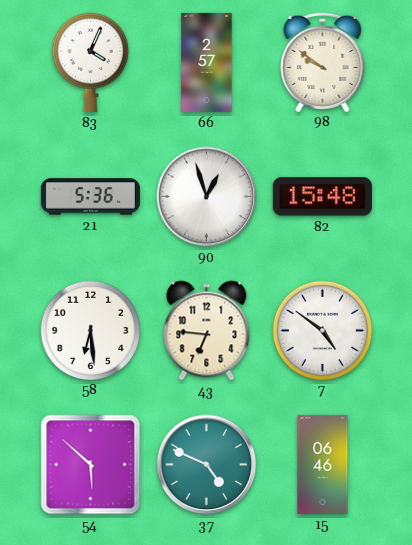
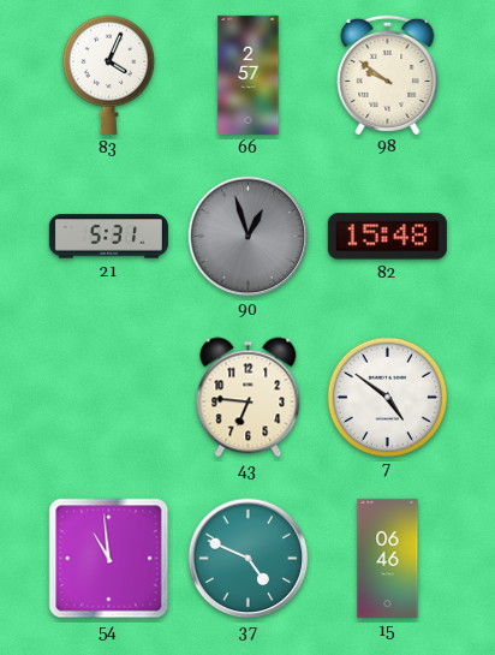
21: 5:36 -> 5:31 (108, 237)
90 dial: white -> grey (249, 237)
58: 6:29 -> none (90, 330)
54: 5:52 -> 10:59 (109, 559)
